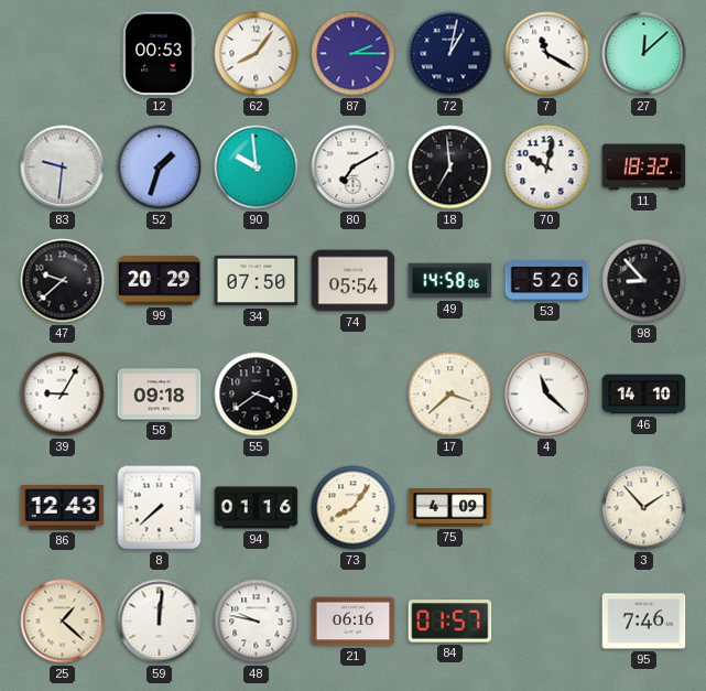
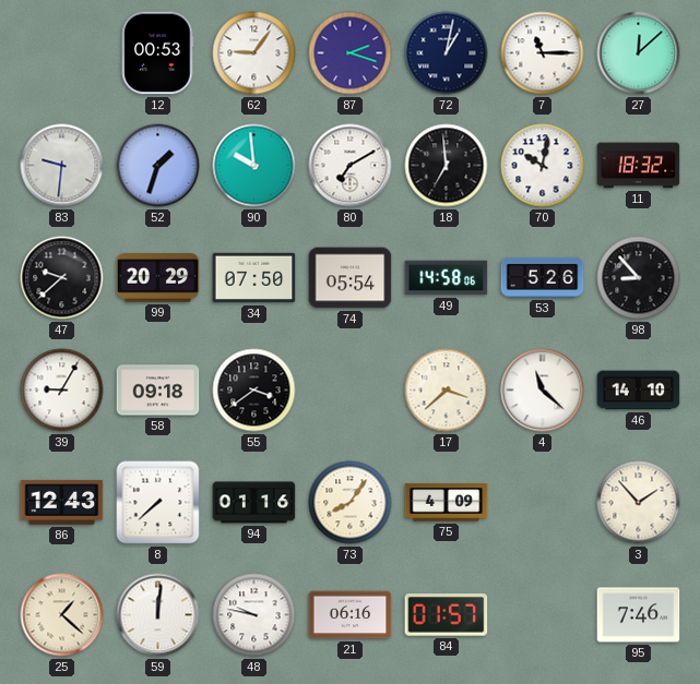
62: 8:06 -> 9:06 (254, 53)
87: 2:15 -> 2:18 (351, 53)
7: 11:20 -> 11:15 (543, 53)
